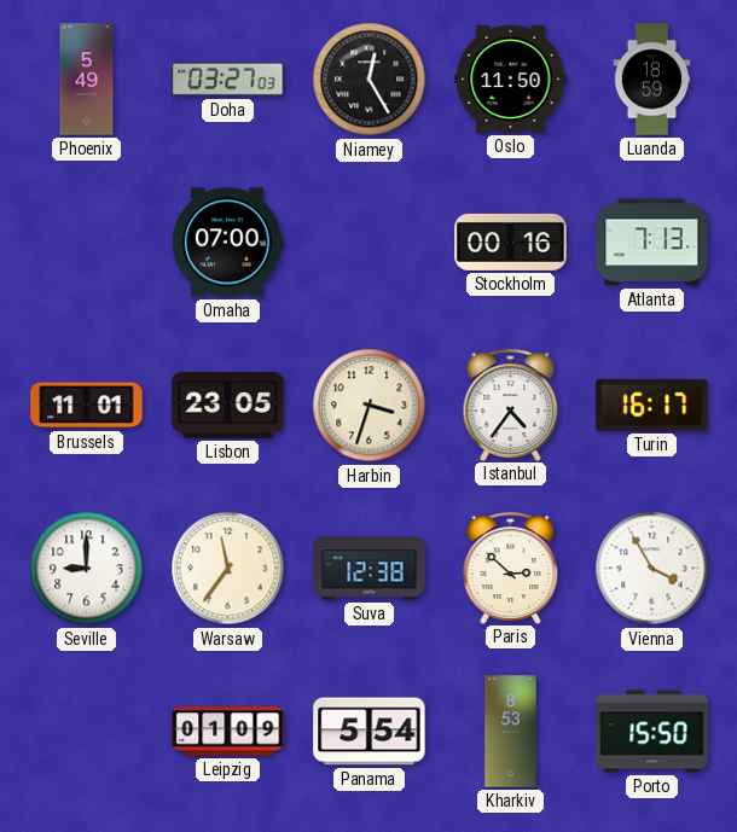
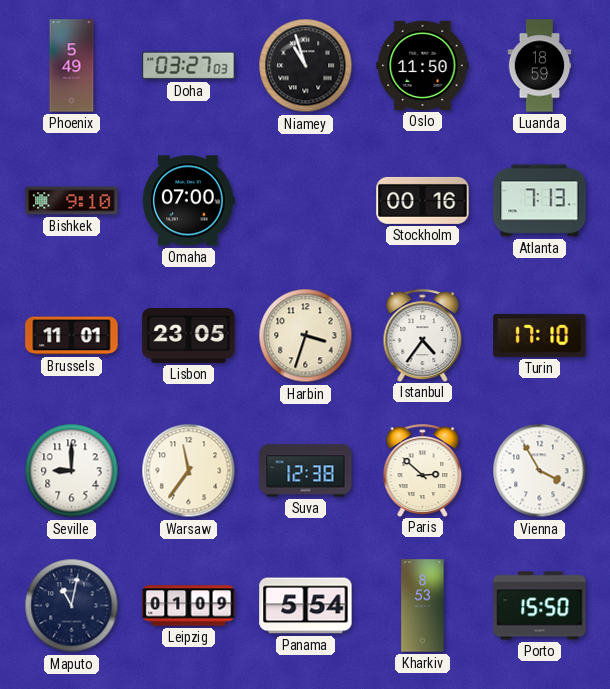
Niamey: 12:25 -> 10:57 (306, 66)
Bishkek: none -> 9:10 (72, 201)
Turin: 16:17 -> 17:10 (540, 335)
Maputo: none -> 11:02 (72, 606)
